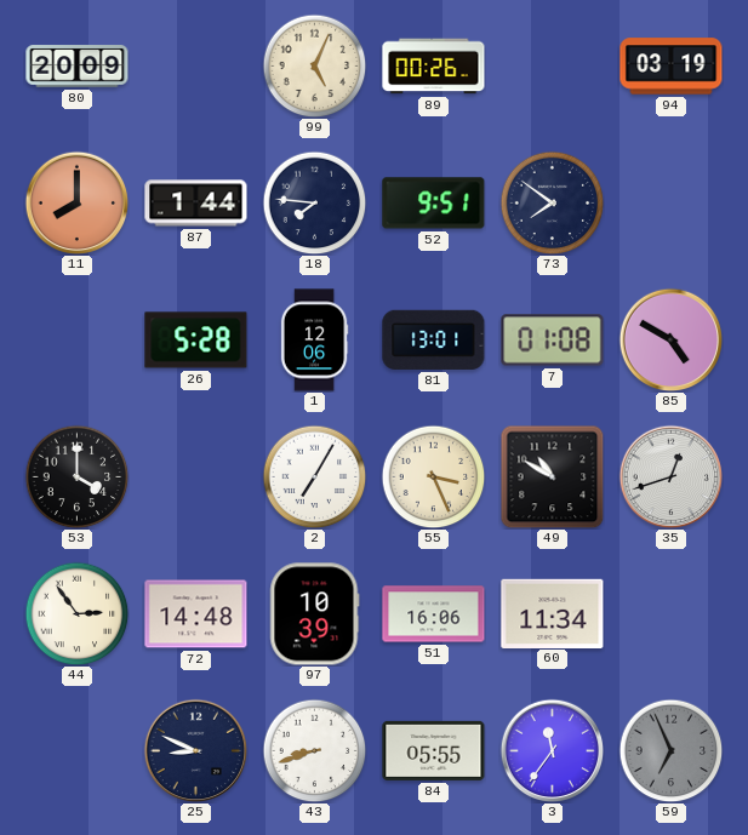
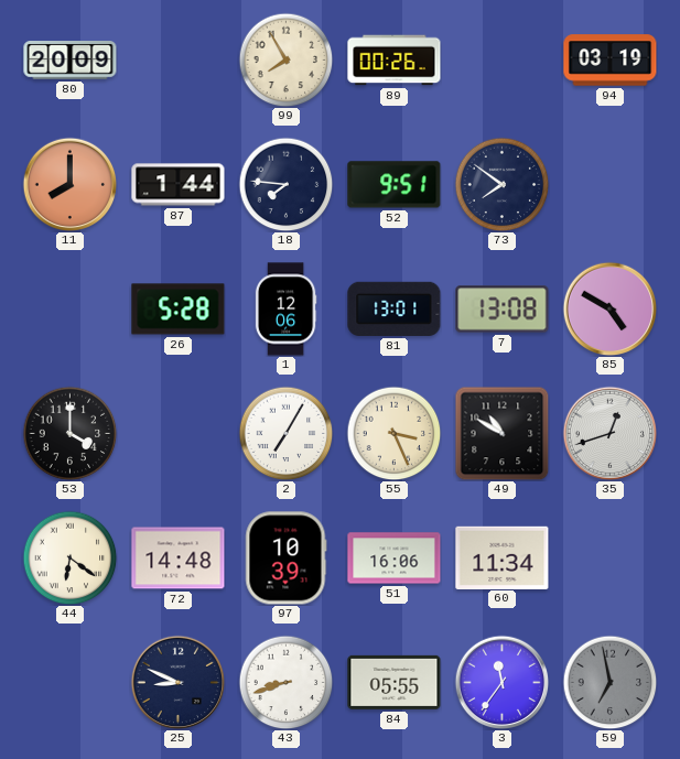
99: 5:04 -> 7:55 (285, 59)
7: 01:08 -> 13:08 (503, 310)
44: 2:54 -> 6:21 (69, 557)
59: 6:56 -> 6:58 (609, 682)
